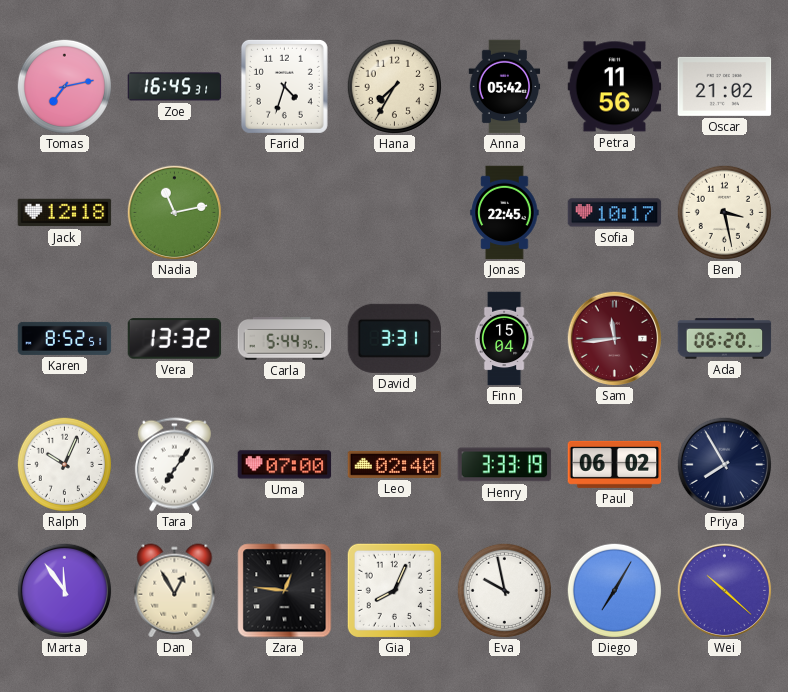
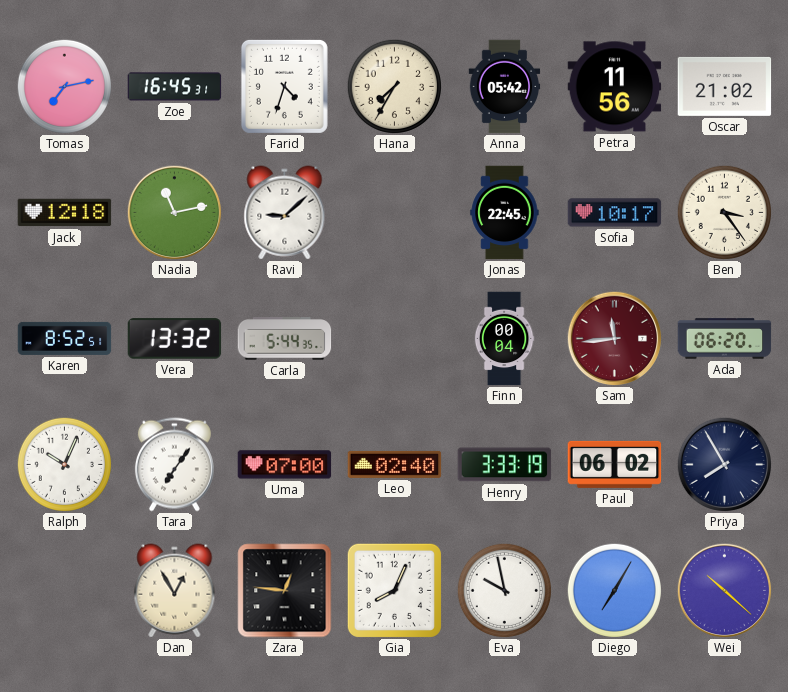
Ravi: none -> 9:08 (285, 213)
Ben: 3:28 -> 3:24 (724, 212)
David: 3:31 -> none (395, 338)
Finn: 15:04 -> 00:04 (504, 339)
Marta: 11:54 -> none (64, 590)
